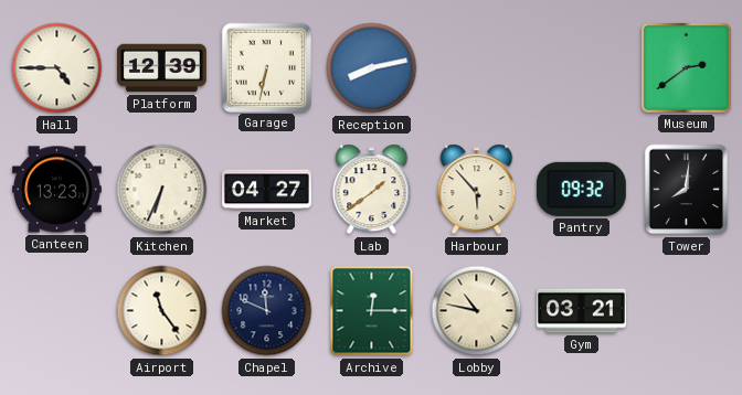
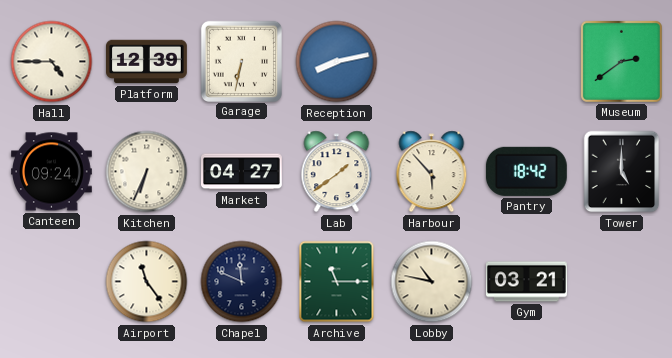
Canteen: 13:23 -> 09:24 (52, 172)
Pantry: 09:32 -> 18:42 (526, 171)
Tower: 8:01 -> 5:00 (622, 172)
Archive: 12:15 -> 11:15 (337, 282)
